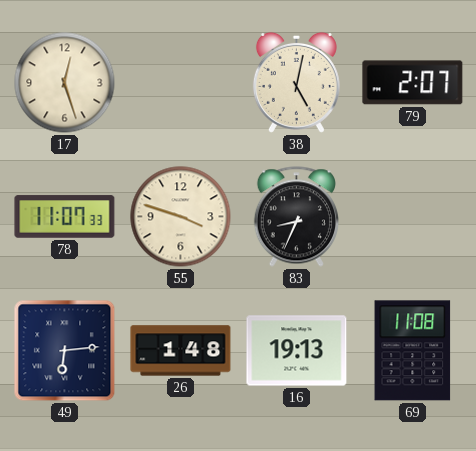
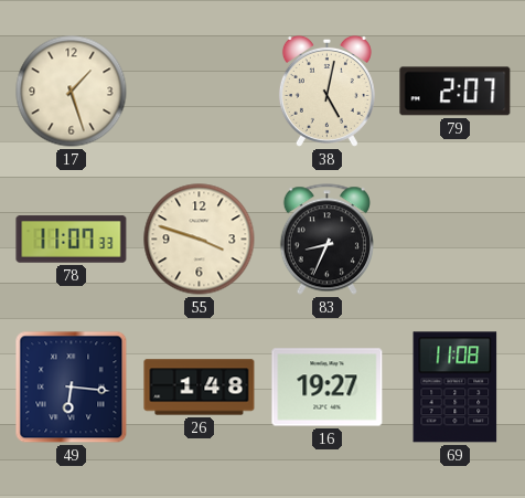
17: 12:27 -> 1:27 (72, 92)
49: 6:14 -> 6:16 (72, 388)
16: 19:13 -> 19:27 (328, 388)
